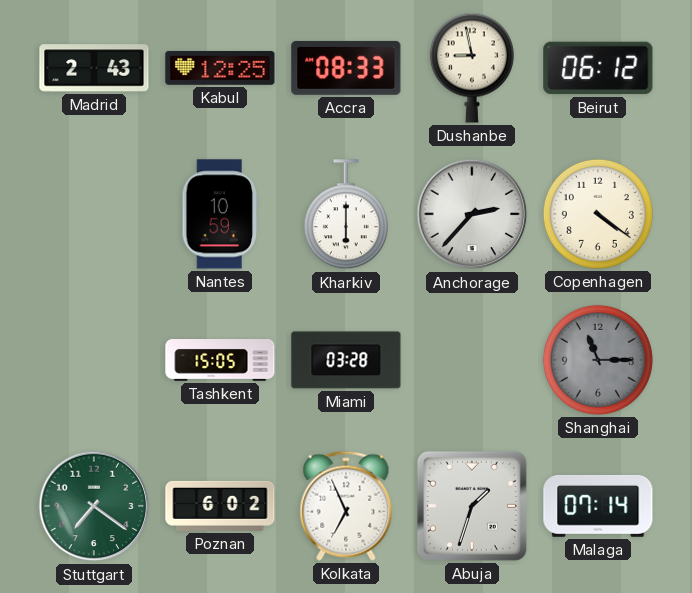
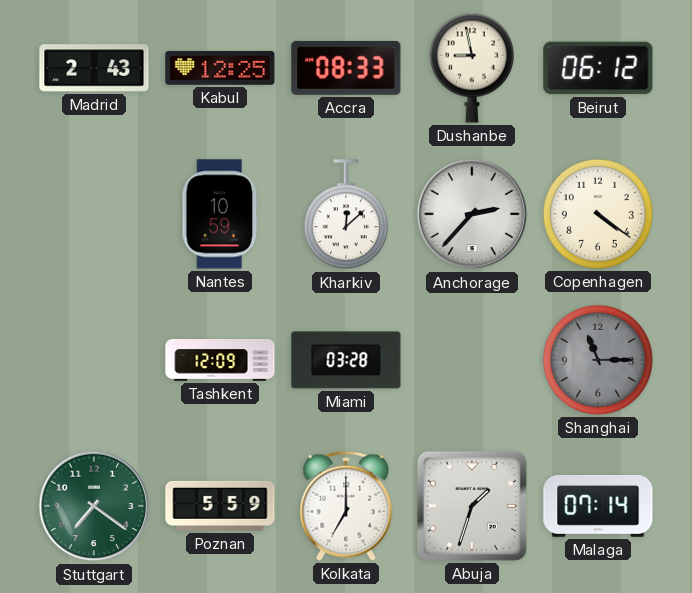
Kharkiv: 6:00 -> 12:08 (346, 215)
Tashkent: 15:05 -> 12:09 (220, 361)
Poznan: 6:02 -> 5:59 (220, 506)
Kolkata: 6:56 -> 7:00 (346, 506)
